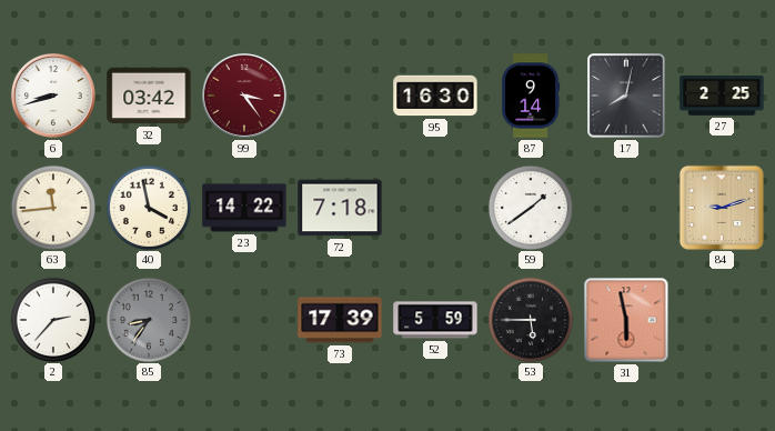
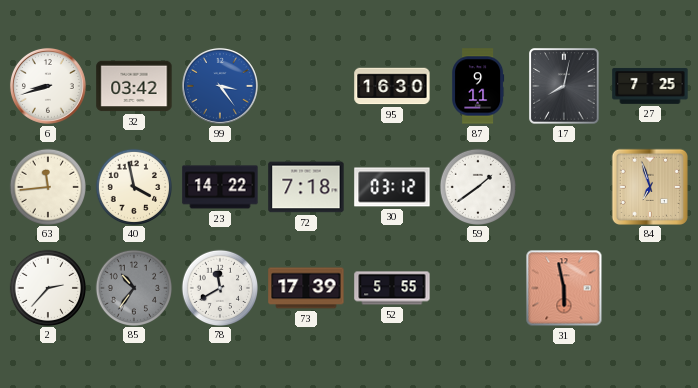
99 dial: burgundy -> blue (220, 86)
87: 9:14 -> 9:11 (478, 86)
27: 2:25 -> 7:25 (650, 86)
30: none -> 03:12 (392, 187)
84: 9:12 -> 6:57 (649, 186)
85: 8:36 -> 10:36 (133, 287)
78: none -> 11:40 (219, 287)
52: 5:59 -> 5:55 (392, 288)
53: 5:45 -> none (530, 319)
